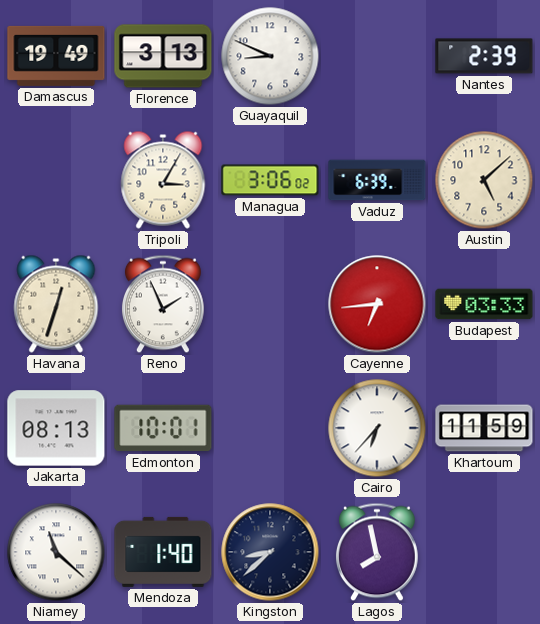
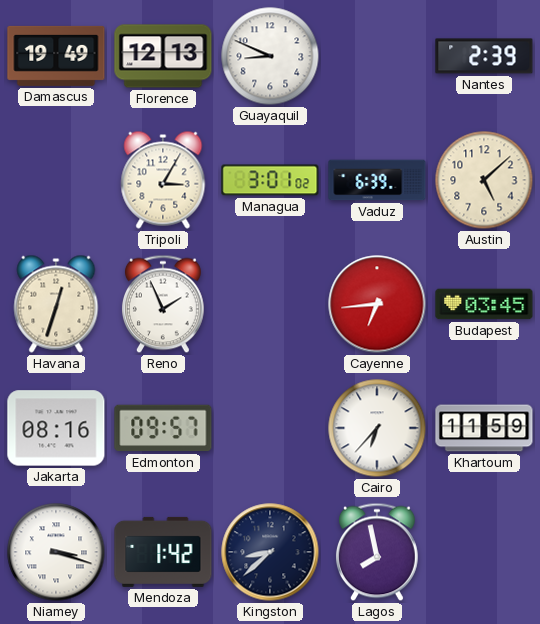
Florence: 3:13 -> 12:13 (163, 56)
Managua: 3:06 -> 3:01 (270, 180)
Budapest: 03:33 -> 03:45 (484, 304)
Jakarta: 08:13 -> 08:16 (56, 428)
Edmonton: 10:01 -> 09:57 (163, 428)
Niamey: 11:22 -> 3:18 (56, 552)
Mendoza: 1:40 -> 1:42 (163, 552)
